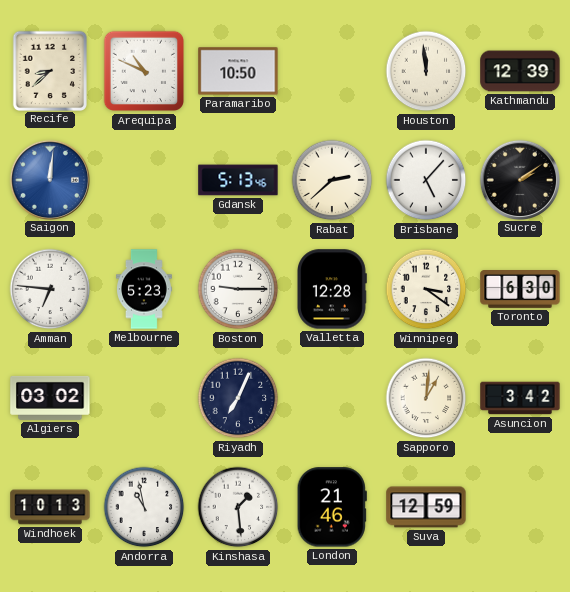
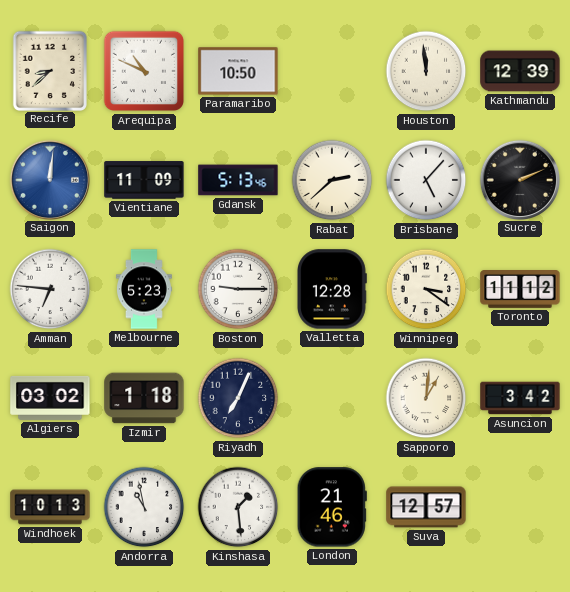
Vientiane: none -> 11:09 (144, 180)
Sucre: 2:09 -> 2:11 (519, 179)
Toronto: 6:30 -> 11:12 (520, 290)
Izmir: none -> 1:18 (144, 398)
Suva: 12:59 -> 12:57 (426, 507)
